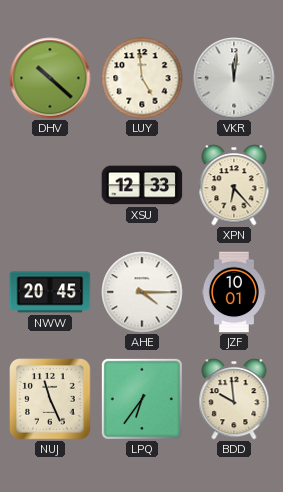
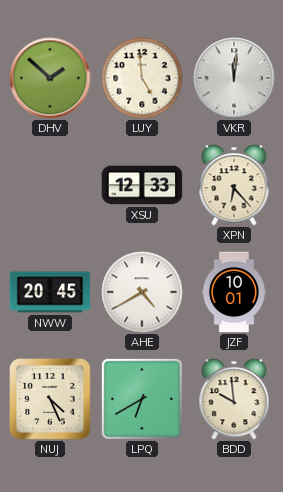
DHV: 10:22 -> 1:52 (50, 78)
AHE: 4:15 -> 4:40 (142, 292)
NUJ: 11:26 -> 4:26 (50, 399)
LPQ: 6:36 -> 6:40 (142, 399)
